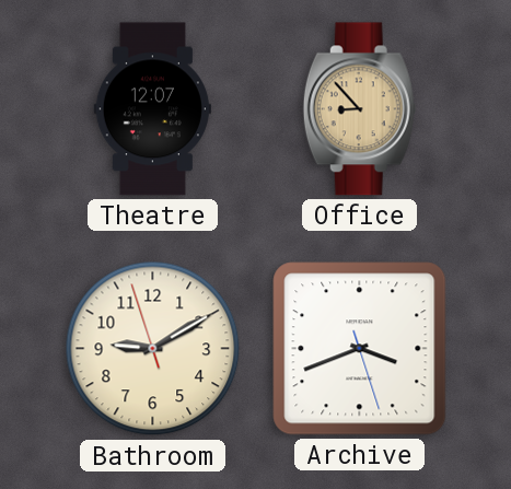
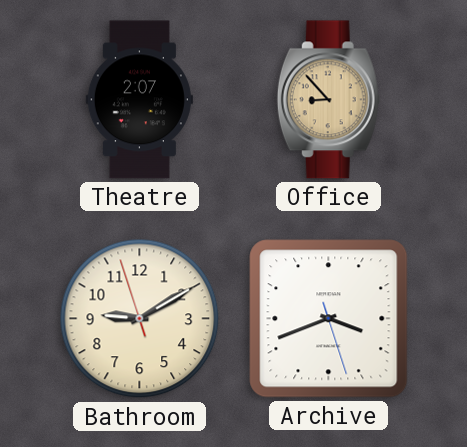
Theatre: 12:07 -> 2:07 (139, 100)
